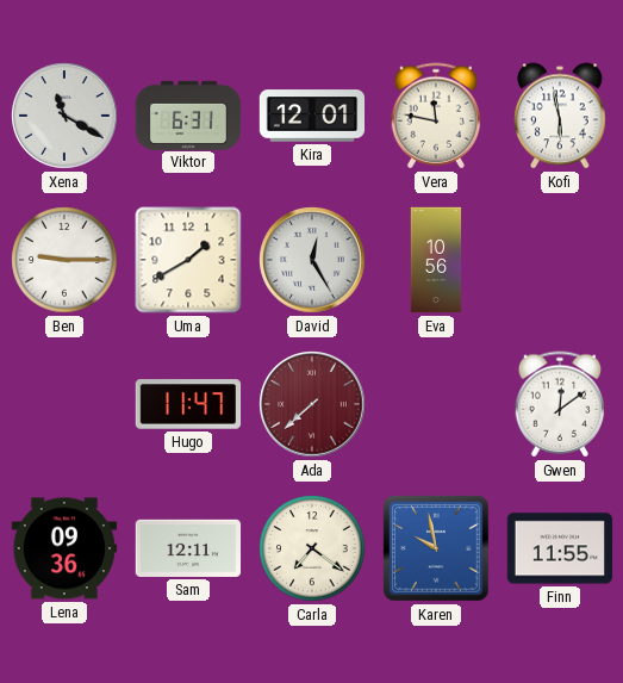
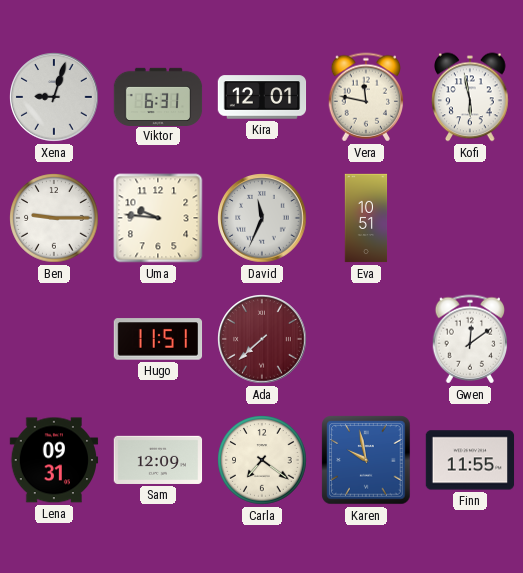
Xena: 11:20 -> 9:03 (54, 97)
Uma: 1:40 -> 9:46 (158, 218)
David: 12:25 -> 11:34 (262, 218)
Eva: 10:56 -> 10:51 (366, 218)
Hugo: 11:47 -> 11:51 (158, 339)
Lena: 09:36 -> 09:31 (54, 460)
Sam: 12:11 -> 12:09 (158, 460)
